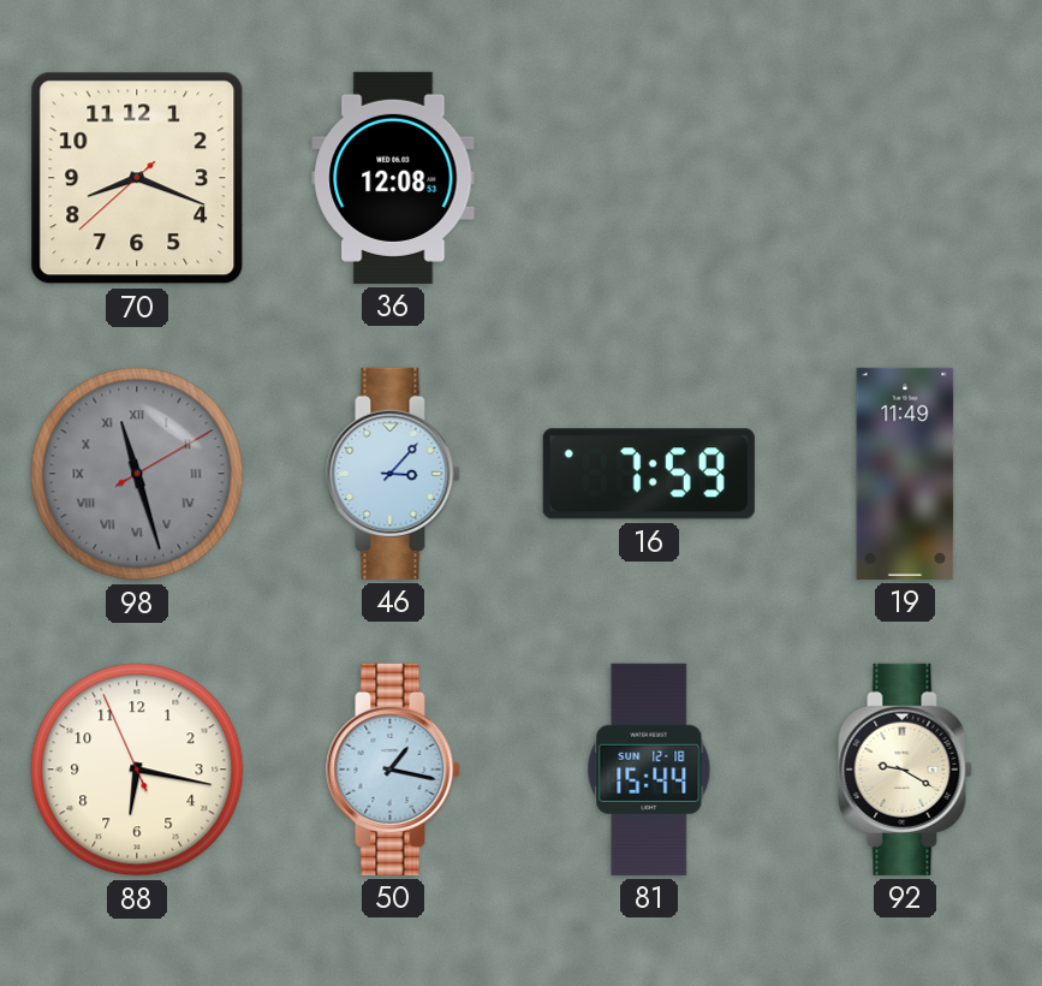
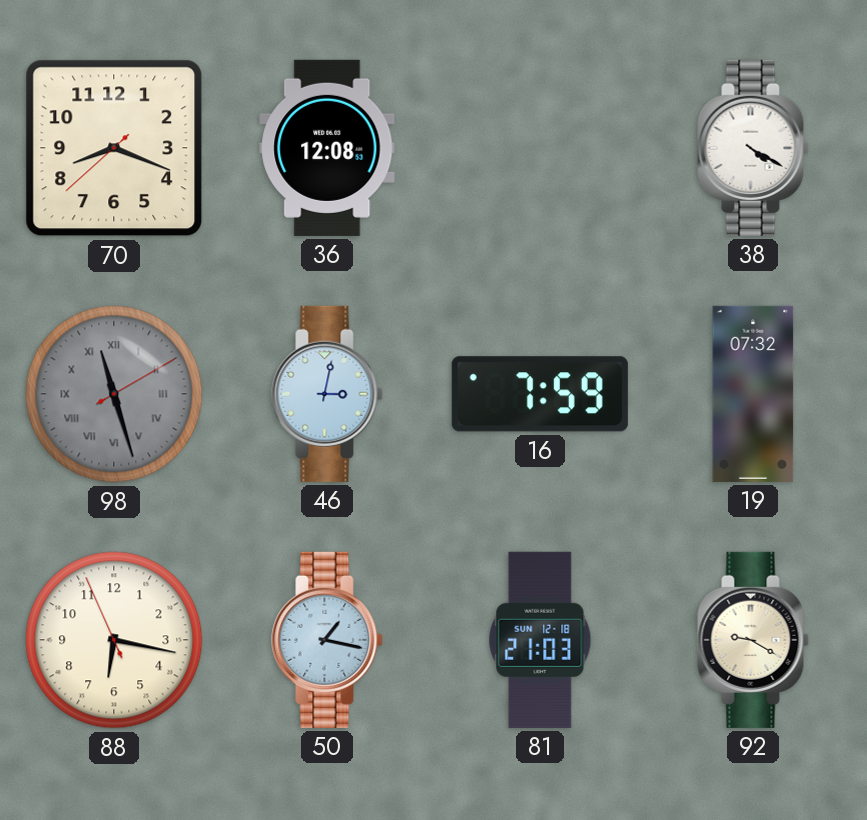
38: none -> 4:20 (753, 148)
46: 3:07 -> 3:02 (327, 394)
19: 11:49 -> 07:32 (753, 394)
81: 15:44 -> 21:03 (540, 640)
